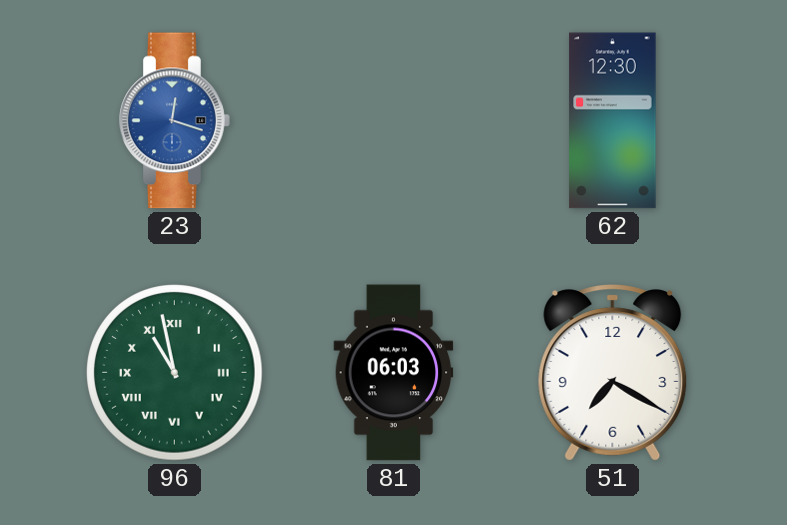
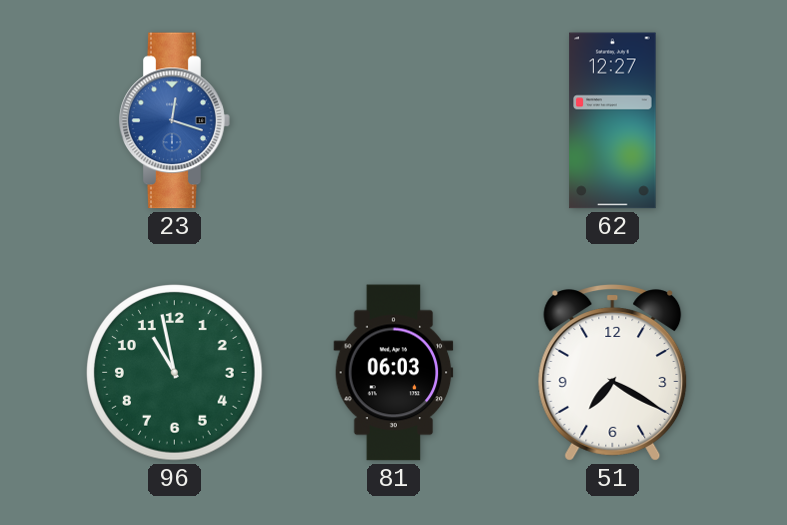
62: 12:30 -> 12:27 (613, 121)
96 numerals: Roman -> Arabic (175, 373)
